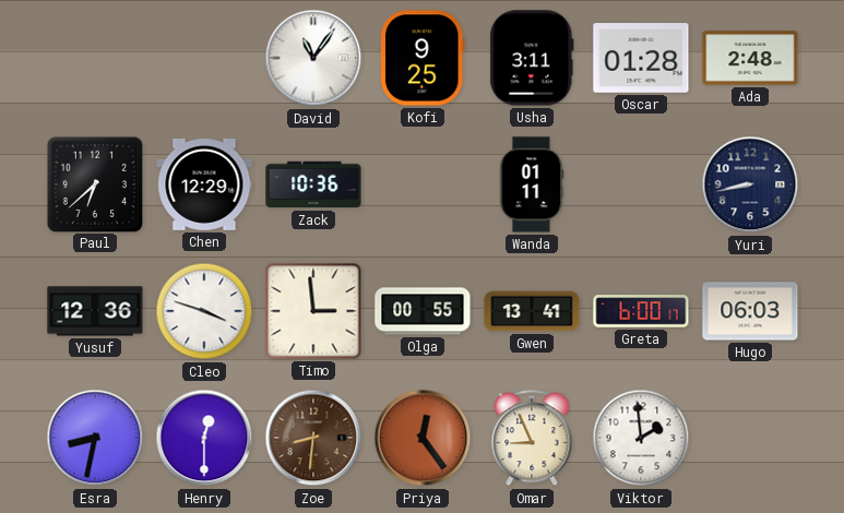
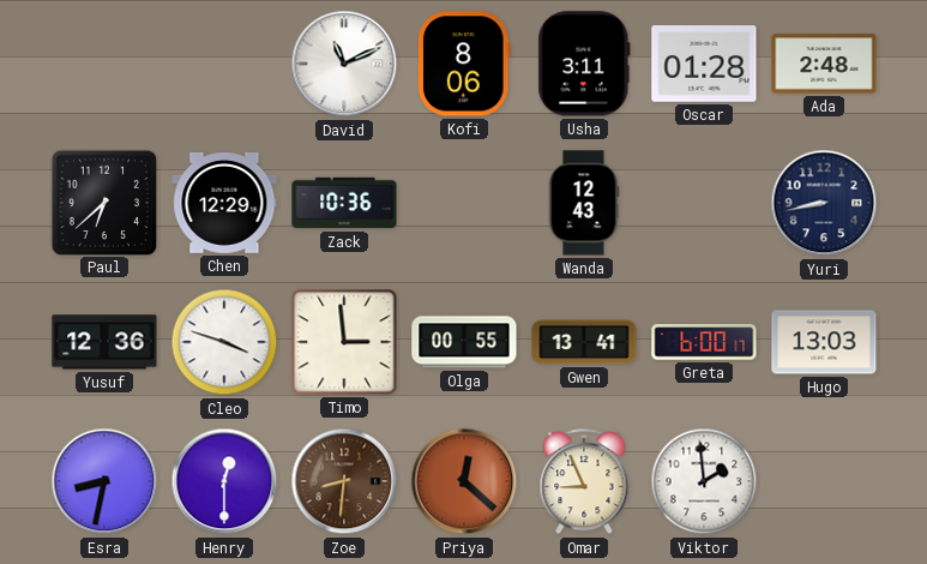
David: 11:06 -> 11:11 (344, 64)
Kofi: 9:25 -> 8:06 (465, 64)
Wanda: 01:11 -> 12:43 (584, 203)
Hugo: 06:03 -> 13:03 (824, 342)
Priya: 12:24 -> 12:22 (464, 481)
